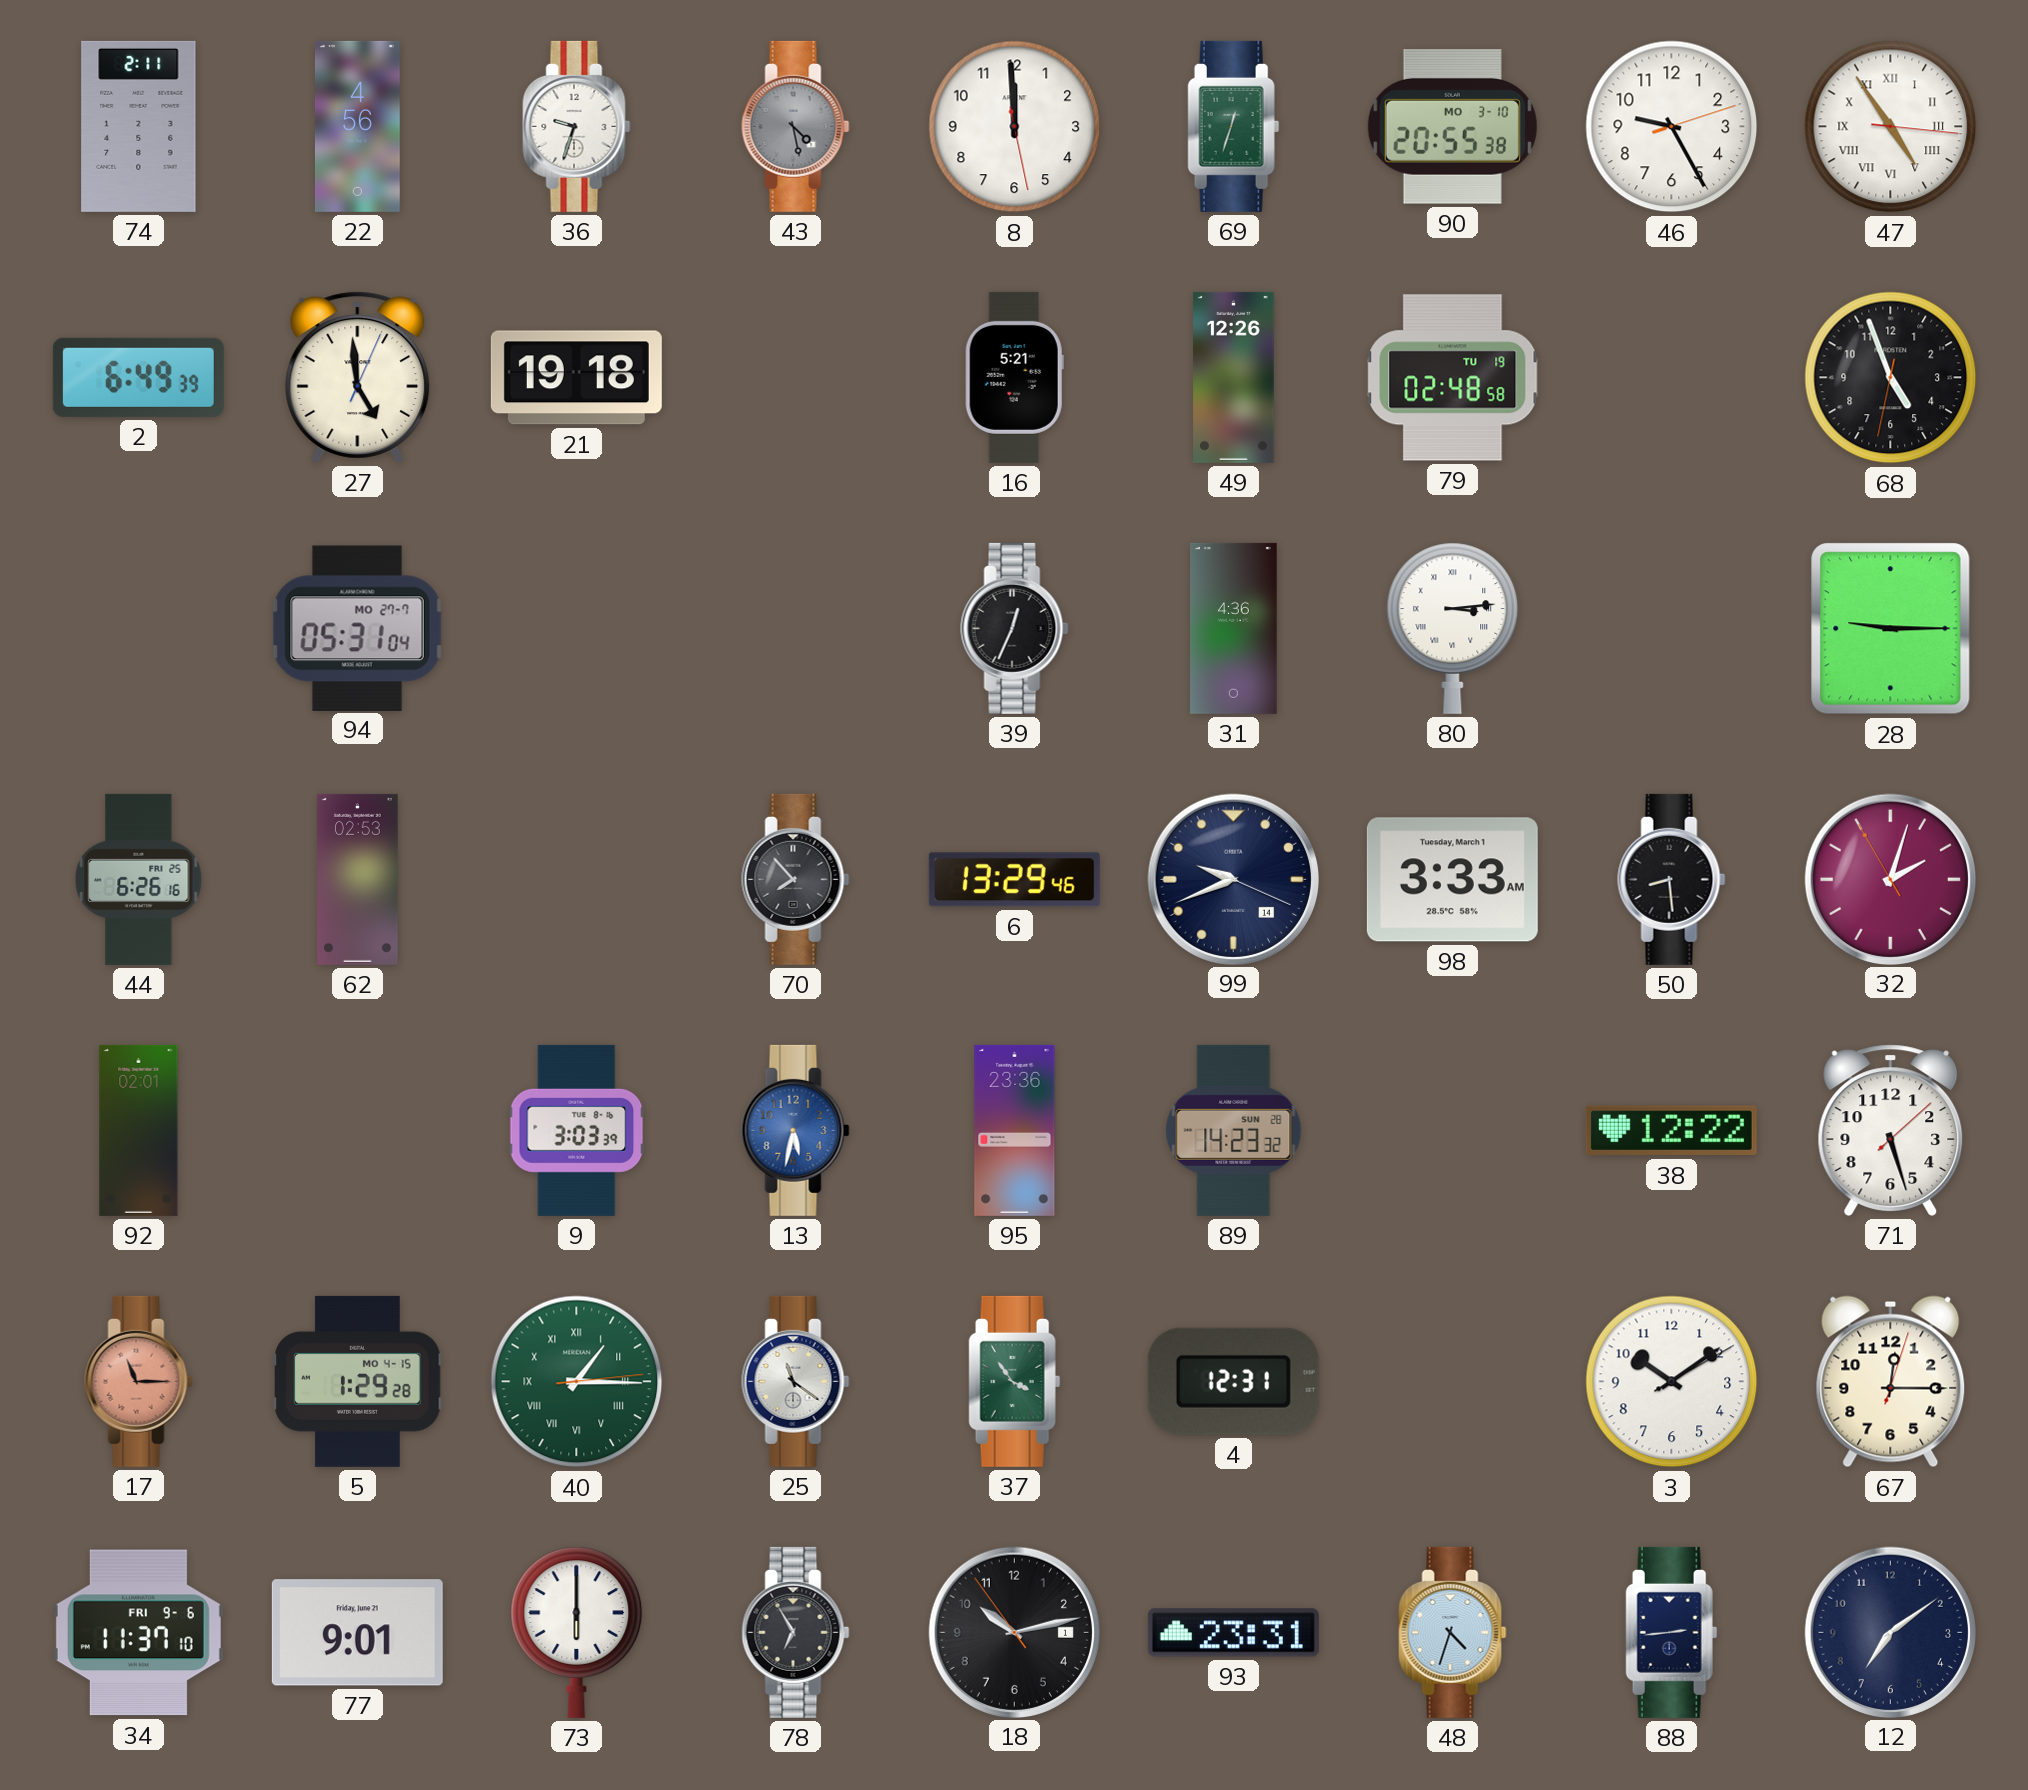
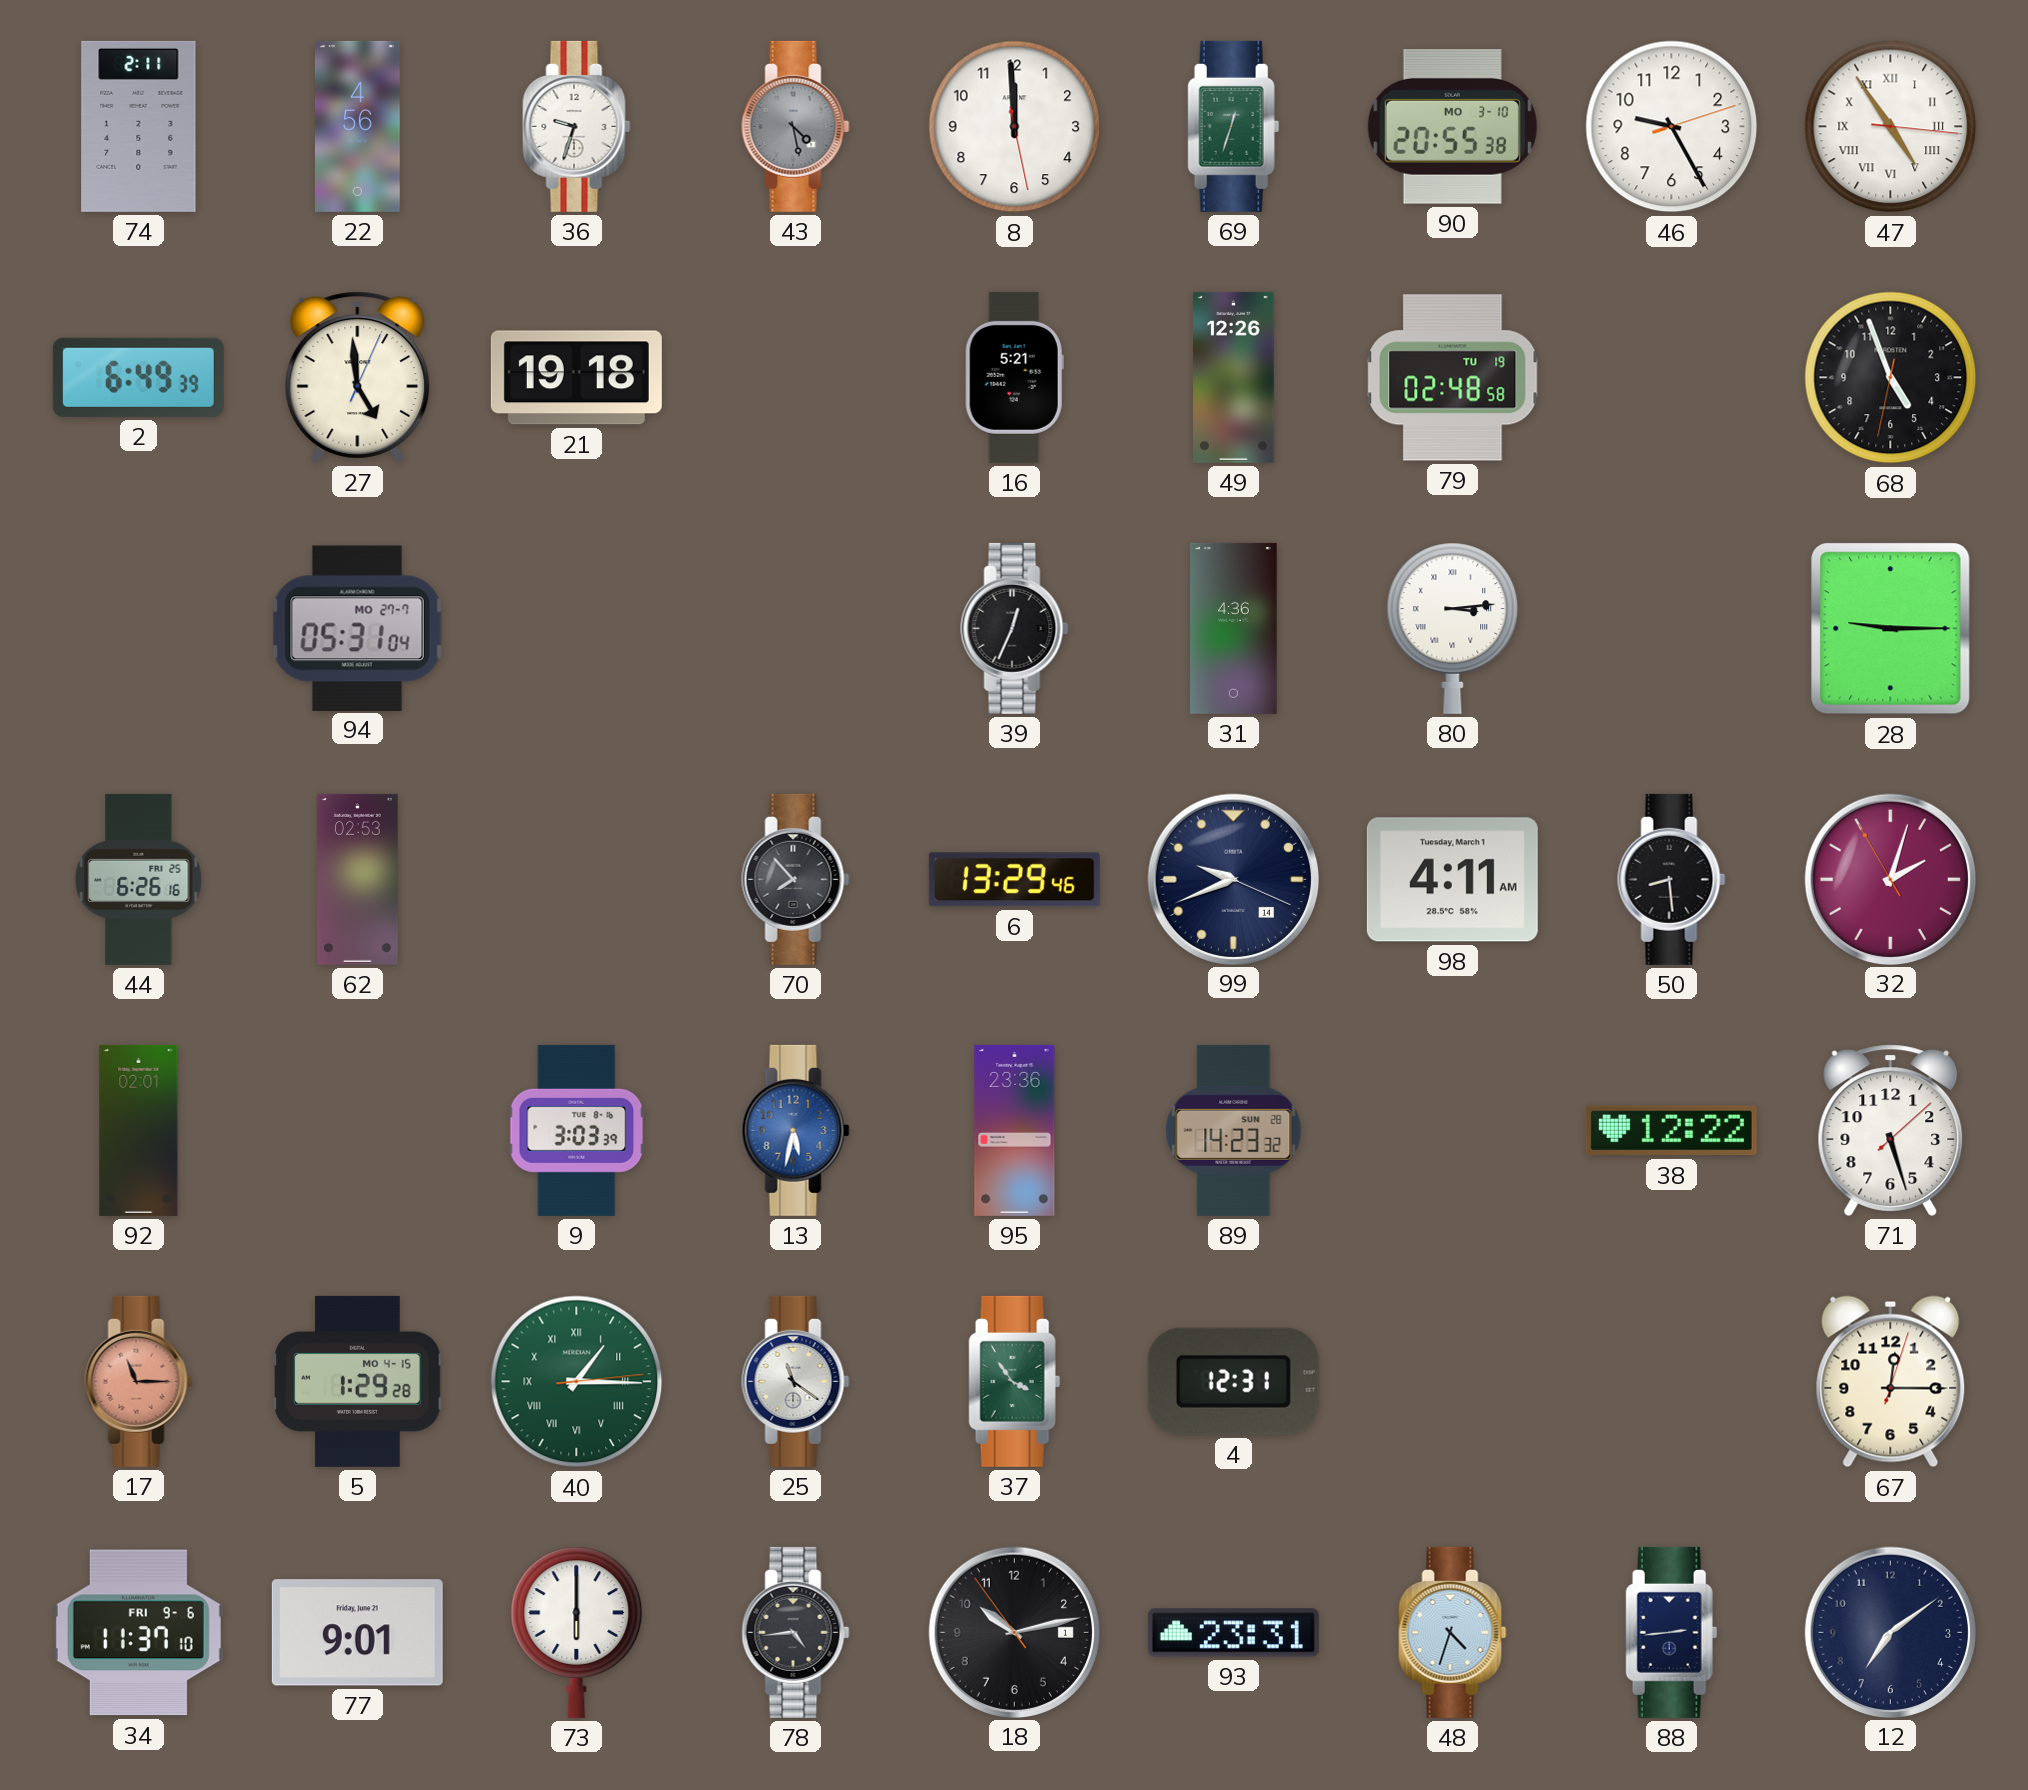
98: 3:33 -> 4:11 (1452, 880)
3: 10:09 -> none (1672, 1382)
78: 6:55 -> 4:44 (796, 1632)
